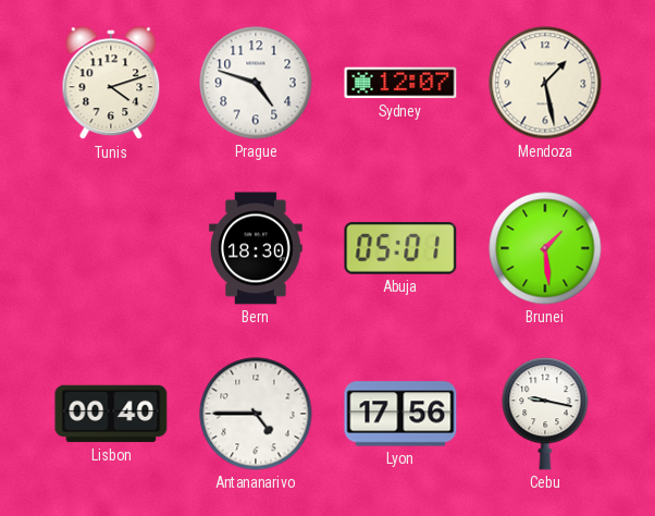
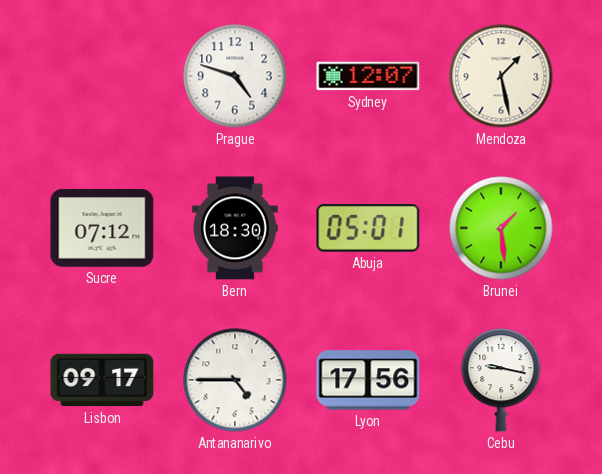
Tunis: 4:12 -> none (111, 84)
Sucre: none -> 07:12 (102, 229)
Lisbon: 00:40 -> 09:17 (102, 380)
